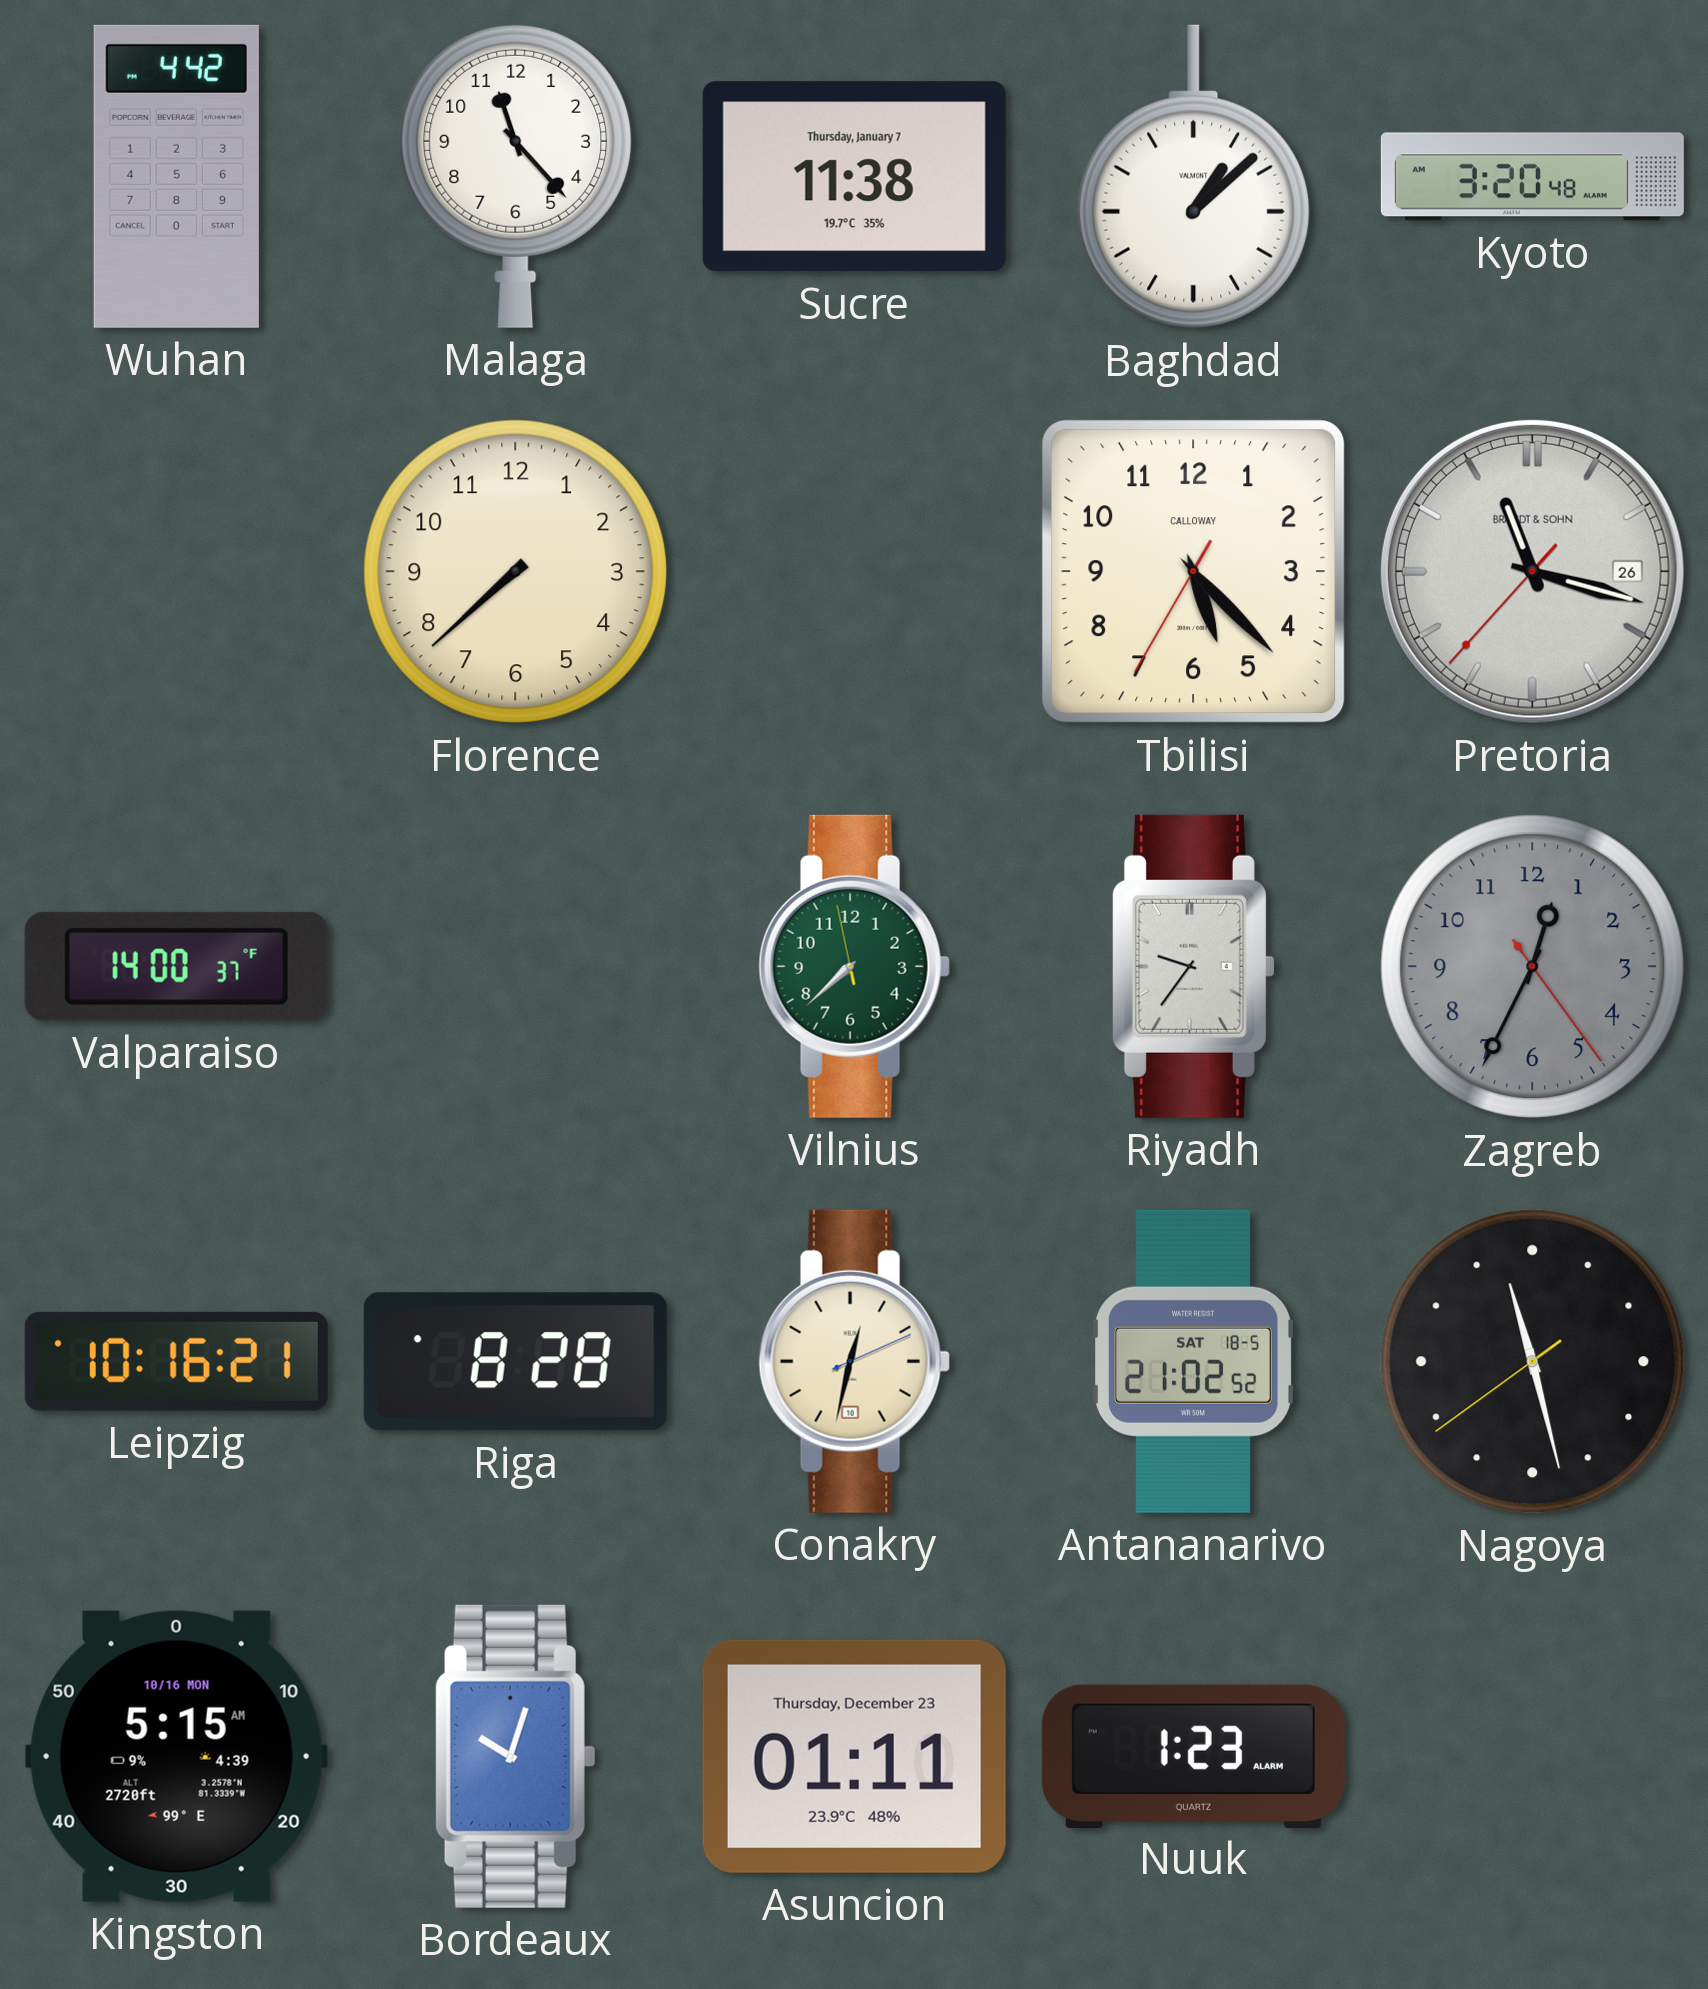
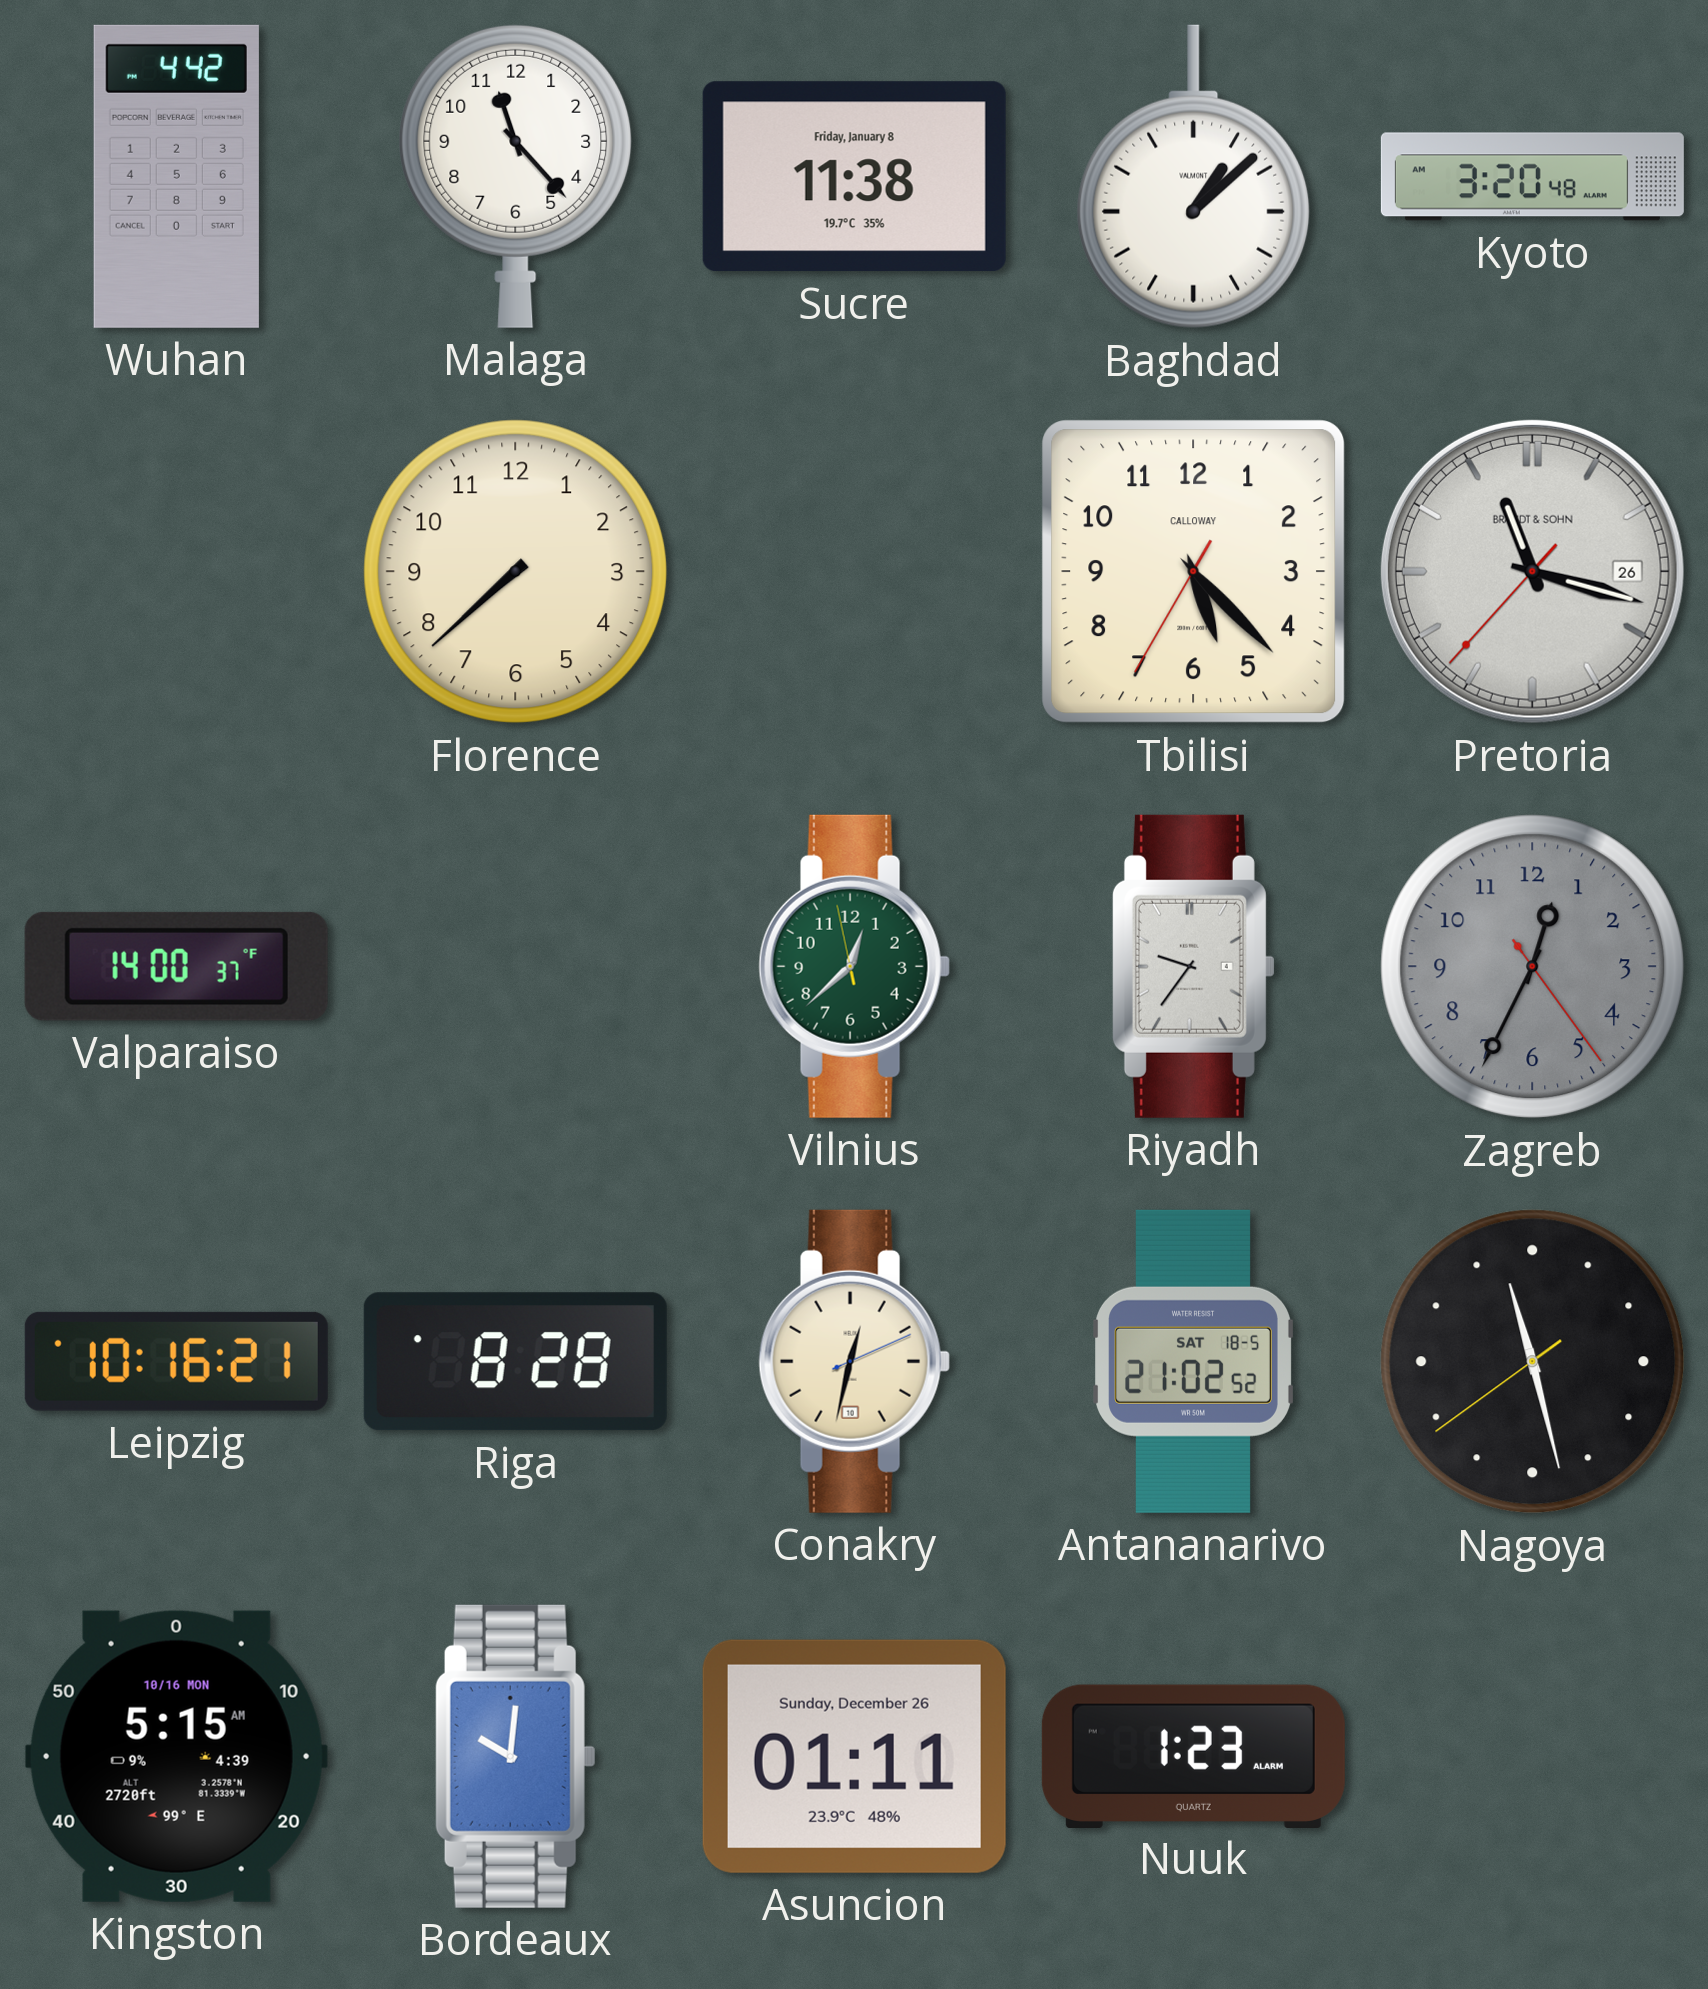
Sucre date: Thursday, January 7 -> Friday, January 8 (854, 177)
Vilnius: 7:37 -> 12:37 (854, 966)
Bordeaux: 10:03 -> 10:01 (515, 1756)
Asuncion date: Thursday, December 23 -> Sunday, December 26 (854, 1756)
